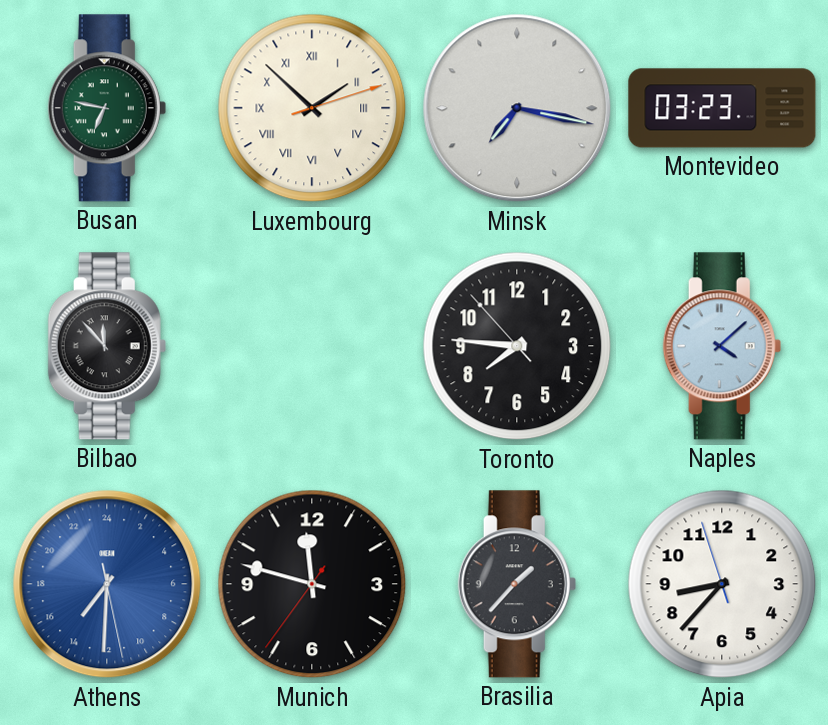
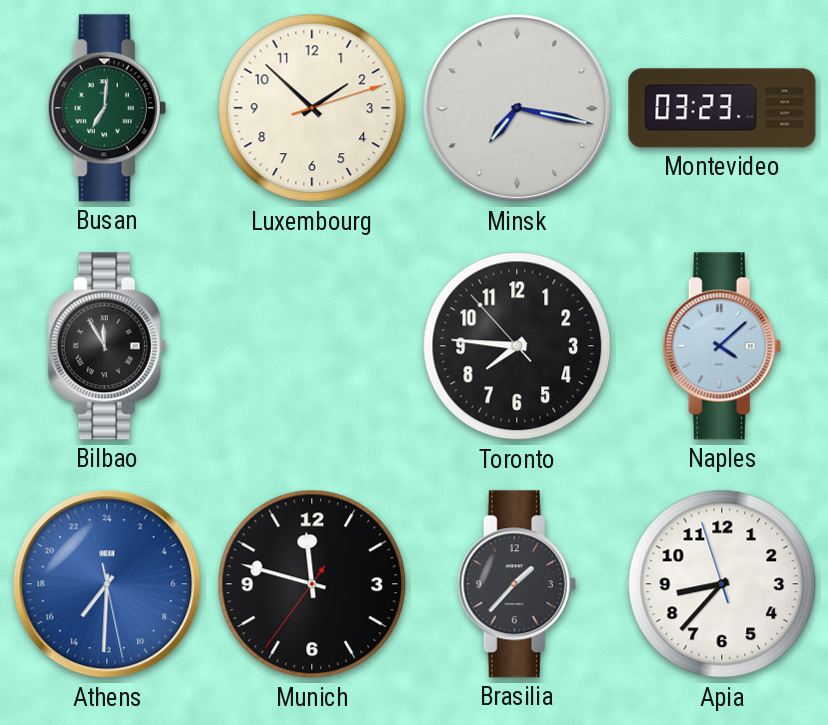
Busan: 6:47 -> 7:01 (107, 108)
Luxembourg numerals: Roman -> Arabic (312, 108)
Bilbao: 11:53 -> 11:55 (107, 346)
